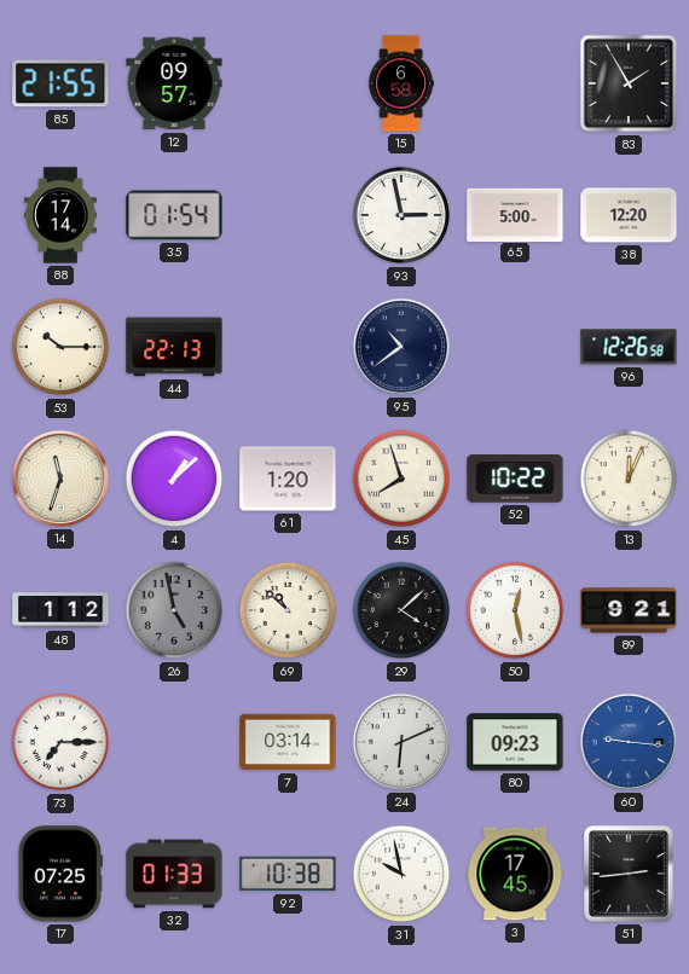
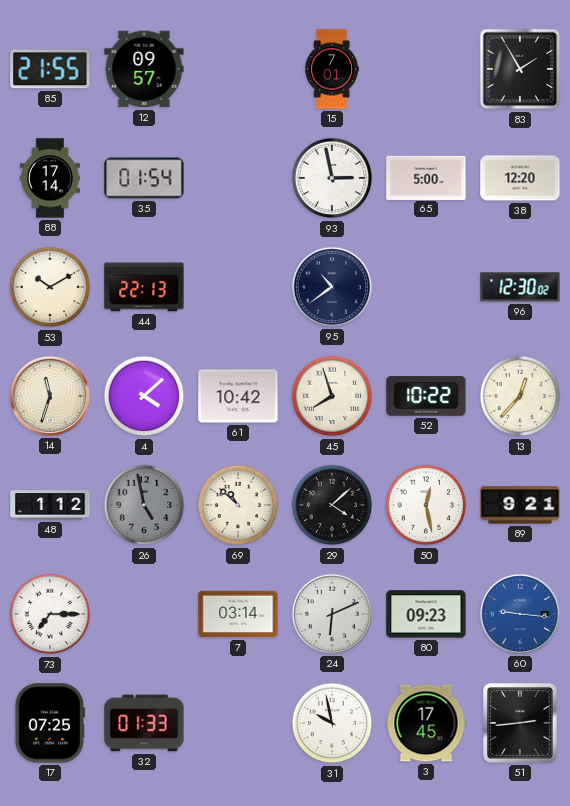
15: 6:58 -> 7:01 (331, 69)
53: 10:15 -> 10:10 (50, 287)
96: 12:26 -> 12:30 (520, 287)
4: 1:08 -> 4:08 (144, 396)
61: 1:20 -> 10:42 (238, 396)
13: 12:04 -> 12:37 (520, 396)
92: 10:38 -> none (288, 874)
